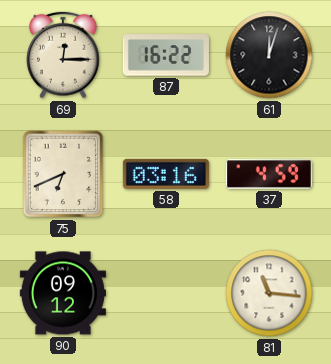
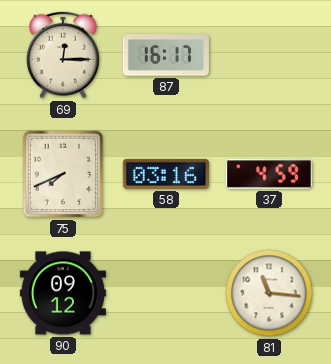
87: 16:22 -> 16:17 (166, 55)
61: 12:03 -> none (269, 55)
75: 6:41 -> 7:41 (63, 174)
